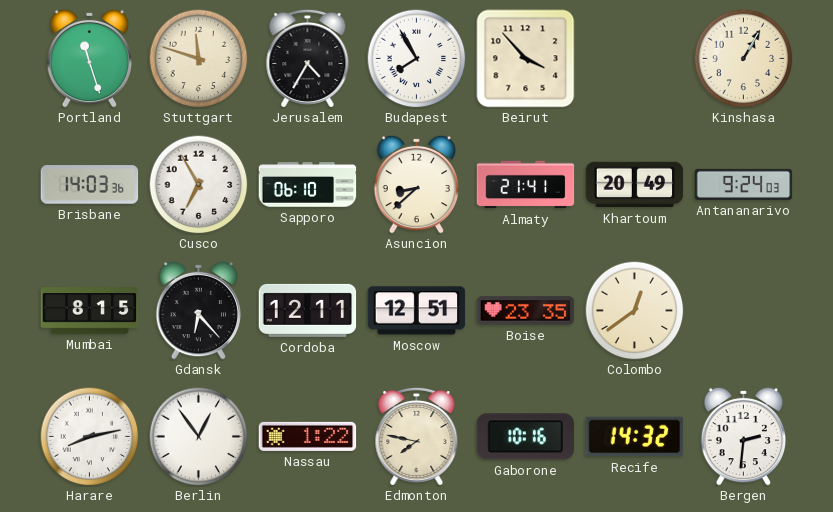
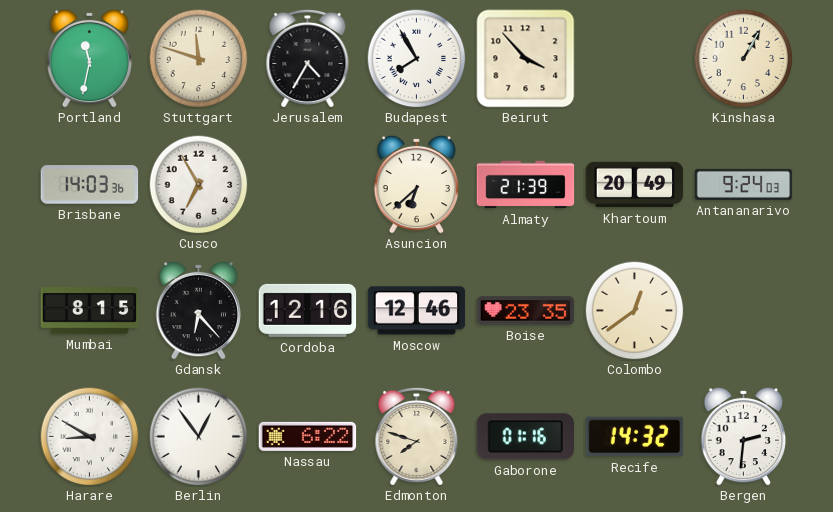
Portland: 11:27 -> 11:32 (90, 58)
Sapporo: 06:10 -> none (308, 185)
Asuncion: 8:38 -> 6:38 (417, 184)
Almaty: 21:41 -> 21:39 (526, 185)
Cordoba: 12:11 -> 12:16 (308, 310)
Moscow: 12:51 -> 12:46 (417, 311)
Harare: 8:13 -> 8:50 (90, 437)
Nassau: 1:22 -> 6:22 (308, 436)
Edmonton: 7:47 -> 7:48 (417, 436)
Gaborone: 10:16 -> 01:16 (526, 437)
